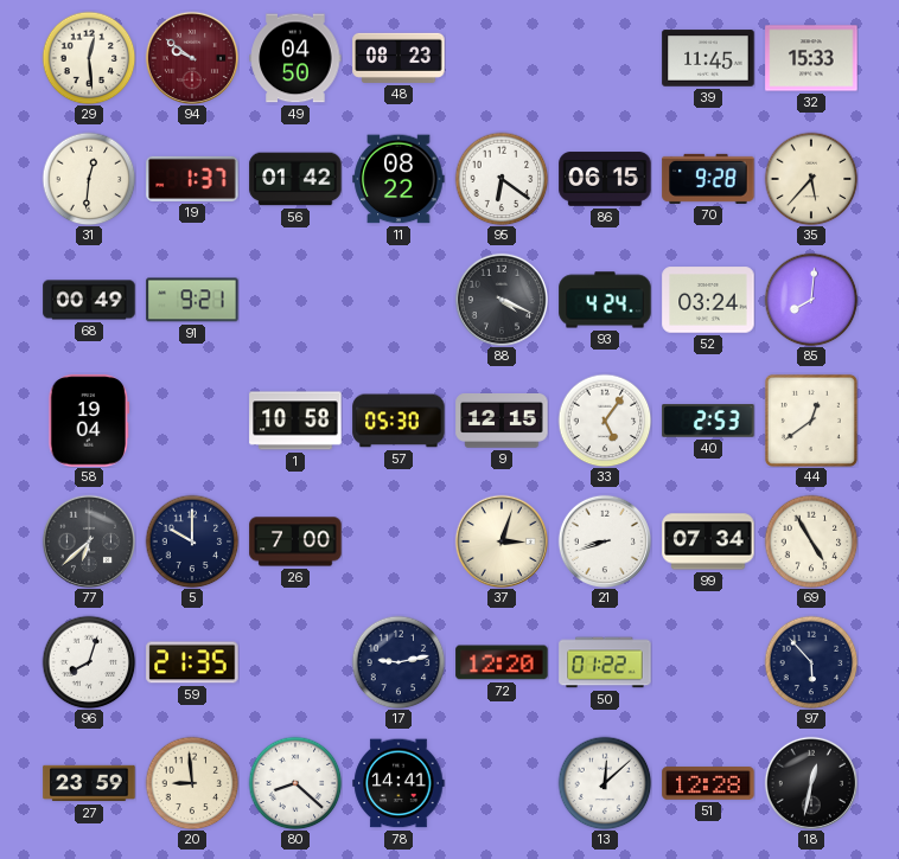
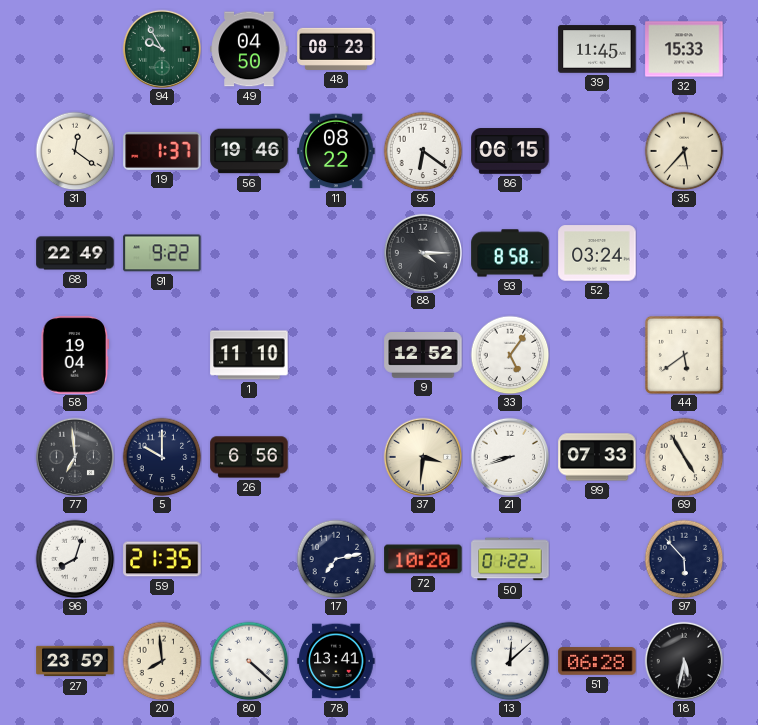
29: 12:29 -> none (89, 58)
94: 9:51 -> 9:55 (161, 48)
94 dial: burgundy -> green (161, 48)
31: 12:31 -> 12:21 (75, 151)
56: 01:42 -> 19:46 (249, 151)
70: 9:28 -> none (708, 179)
68: 00:49 -> 22:49 (75, 253)
91: 9:21 -> 9:22 (162, 253)
88: 4:19 -> 4:15 (422, 252)
93: 4:24 -> 8:58 (510, 253)
85: 8:01 -> none (811, 300)
1: 10:58 -> 11:10 (249, 355)
57: 05:30 -> none (399, 421)
9: 12:15 -> 12:52 (423, 356)
40: 2:53 -> none (708, 421)
44: 12:39 -> 5:39 (684, 355)
77: 6:38 -> 6:59 (74, 456)
26: 7:00 -> 6:56 (249, 457)
37: 3:03 -> 3:31 (422, 456)
99: 07:34 -> 07:33 (597, 457)
17: 9:13 -> 7:13 (336, 559)
72: 12:20 -> 10:20 (423, 559)
20: 8:59 -> 7:59 (162, 661)
80: 8:22 -> 4:22 (249, 661)
78: 14:41 -> 13:41 (336, 661)
51: 12:28 -> 06:28 (597, 661)
18: 12:32 -> 5:32 (683, 660)
